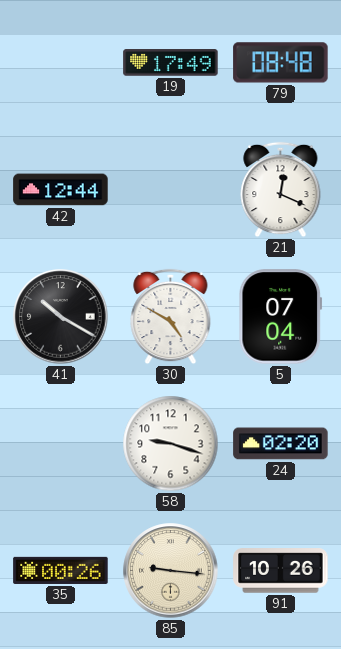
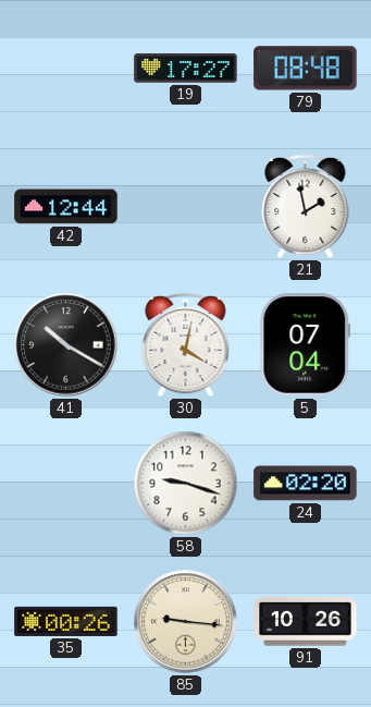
19: 17:49 -> 17:27 (186, 69)
21: 12:19 -> 1:58 (306, 207)
30: 4:50 -> 4:02 (186, 345)
